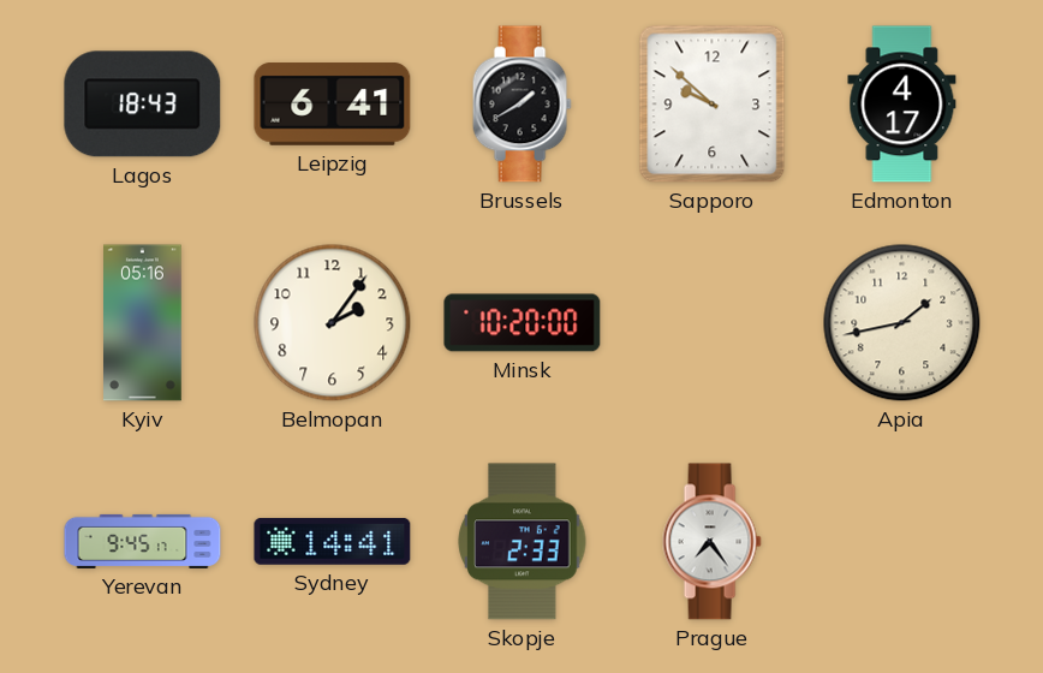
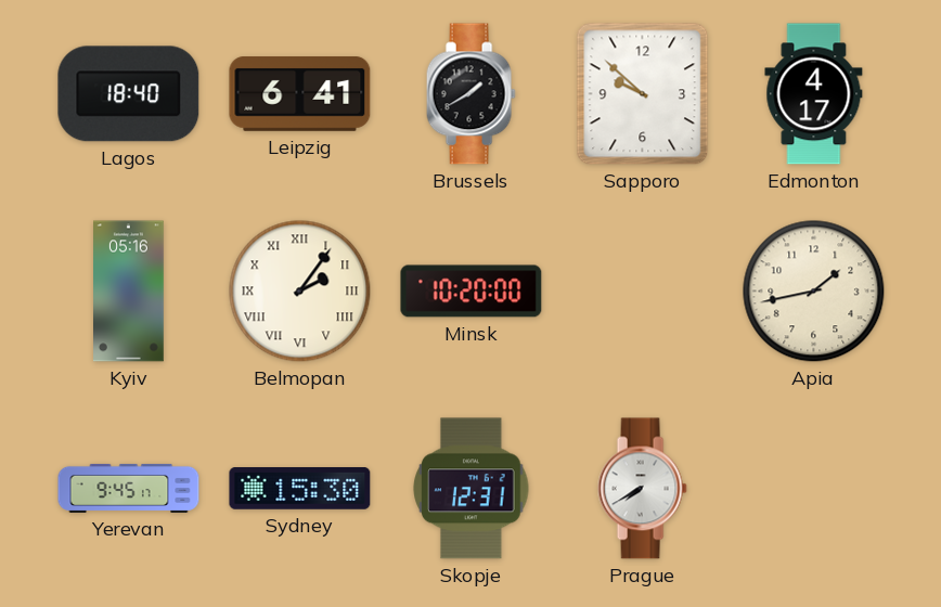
Lagos: 18:43 -> 18:40 (129, 94)
Belmopan numerals: Arabic -> Roman (300, 292)
Sydney: 14:41 -> 15:30 (300, 489)
Skopje: 2:33 -> 12:31 (472, 489)
Prague: 7:24 -> 7:40 (642, 489)
